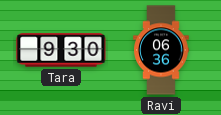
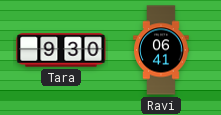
Ravi: 06:36 -> 06:41 (161, 50)
